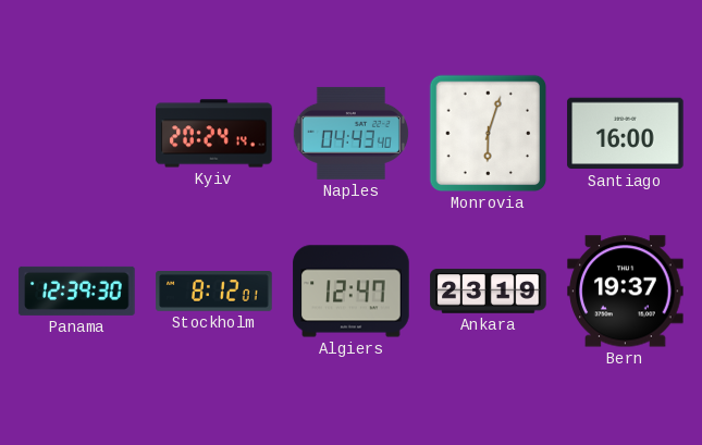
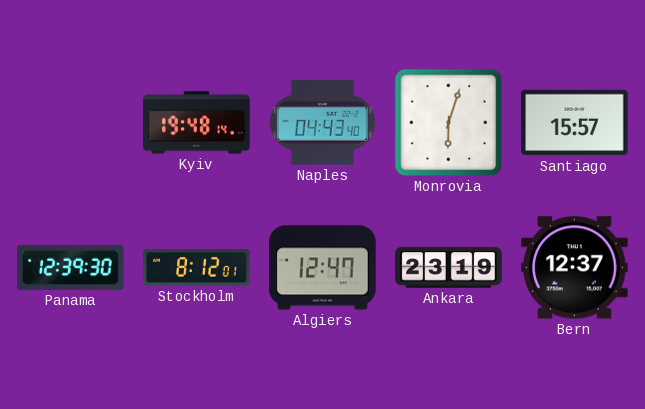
Kyiv: 20:24 -> 19:48 (197, 123)
Santiago: 16:00 -> 15:57 (575, 123)
Bern: 19:37 -> 12:37 (575, 268)
